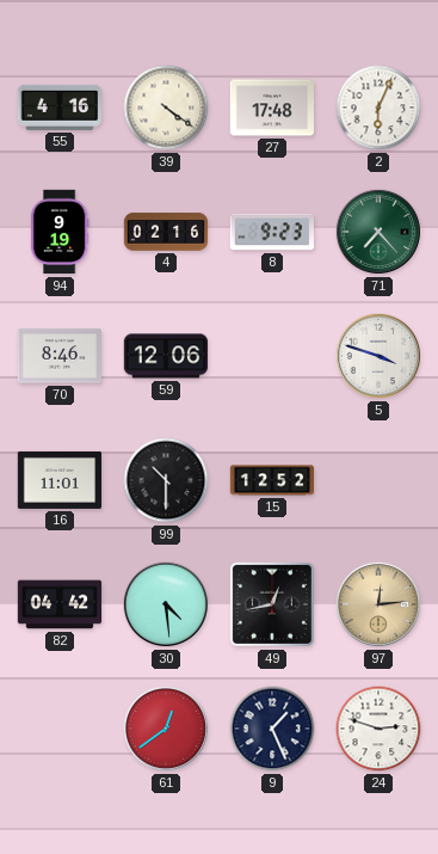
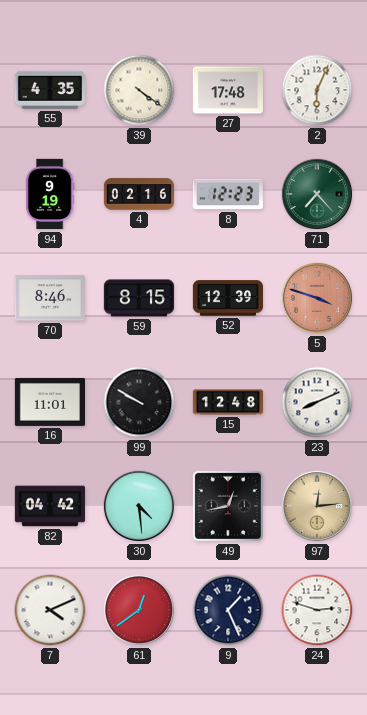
55: 4:16 -> 4:35 (49, 90)
8: 9:23 -> 12:23 (228, 194)
59: 12:06 -> 8:15 (139, 298)
52: none -> 12:39 (227, 298)
5 dial: white -> salmon (316, 298)
99: 10:30 -> 9:50 (139, 402)
15: 12:52 -> 12:48 (228, 402)
23: none -> 8:11 (317, 402)
7: none -> 4:11 (50, 610)
